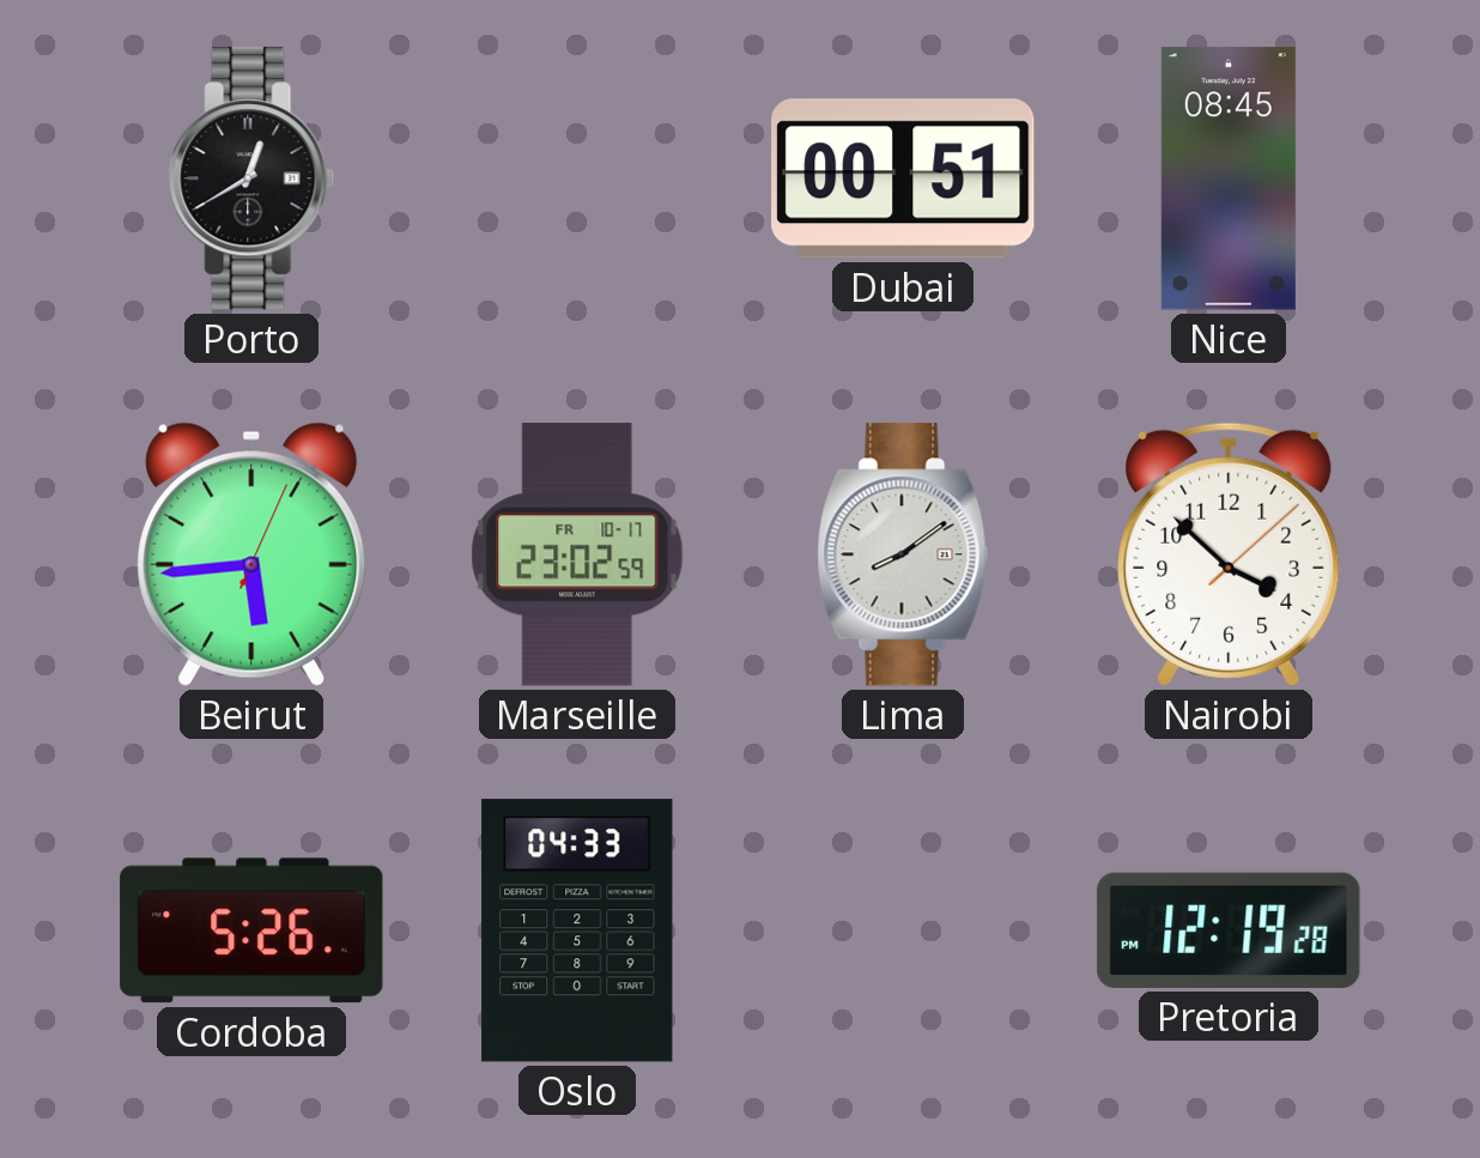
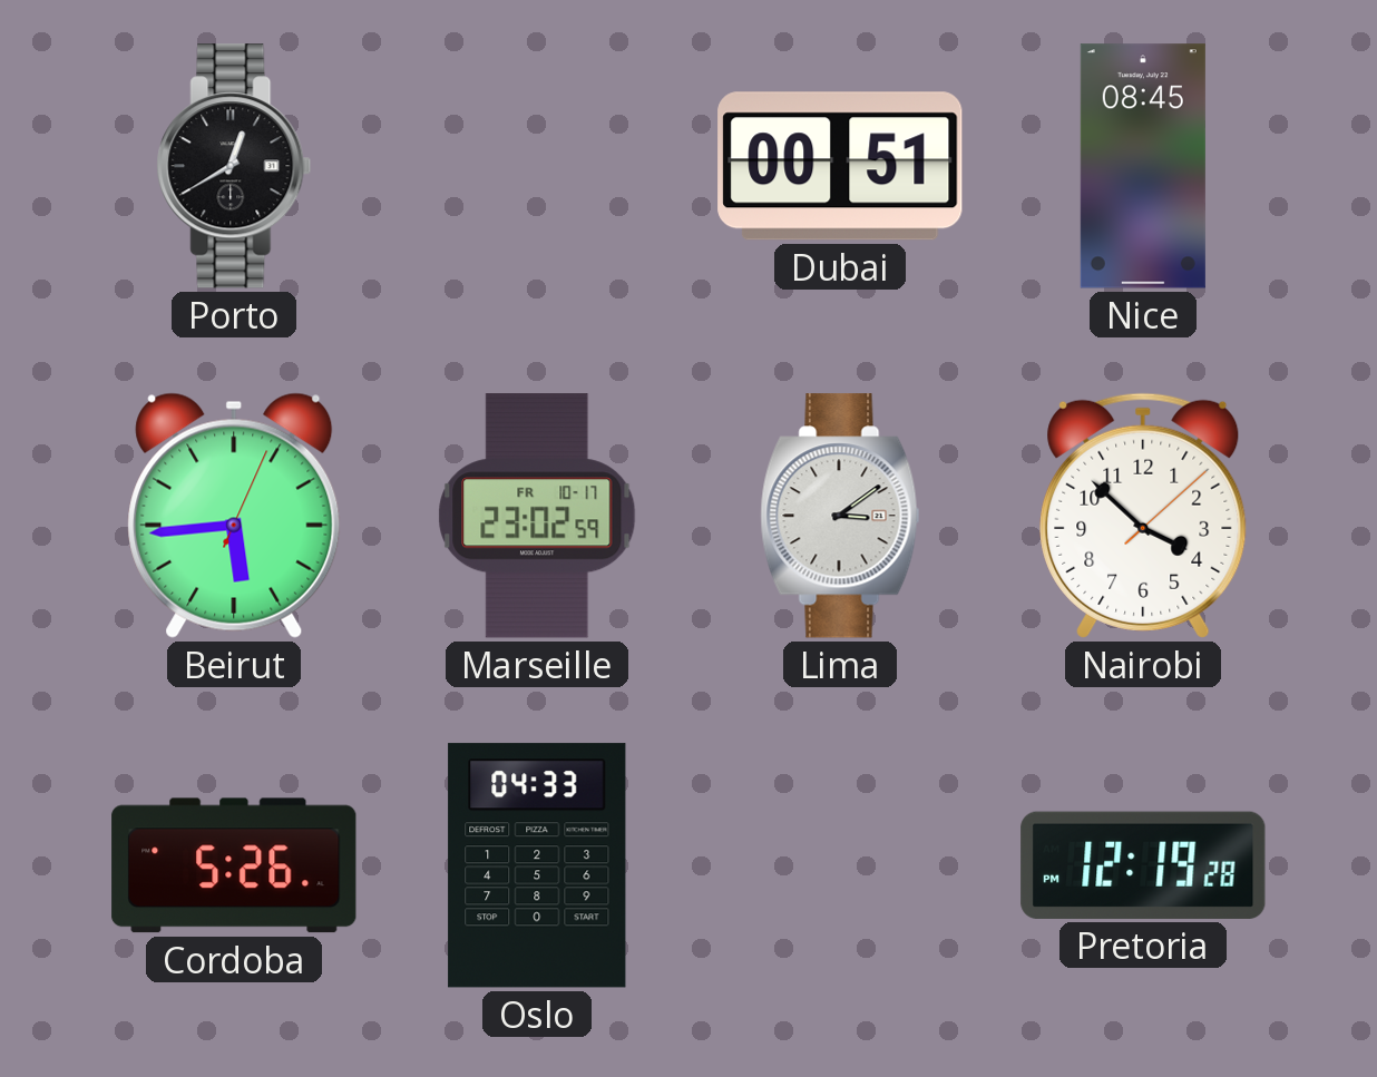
Lima: 8:09 -> 3:09 (840, 516)
